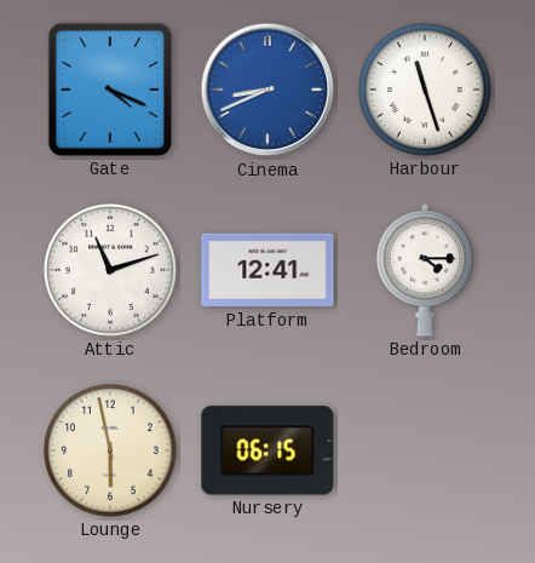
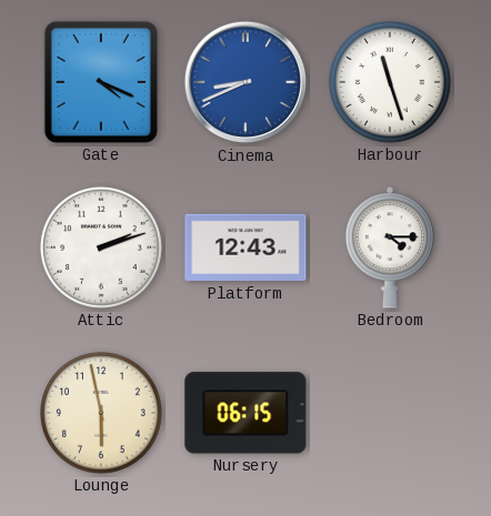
Attic: 11:12 -> 2:12 (101, 247)
Platform: 12:41 -> 12:43 (245, 247)
